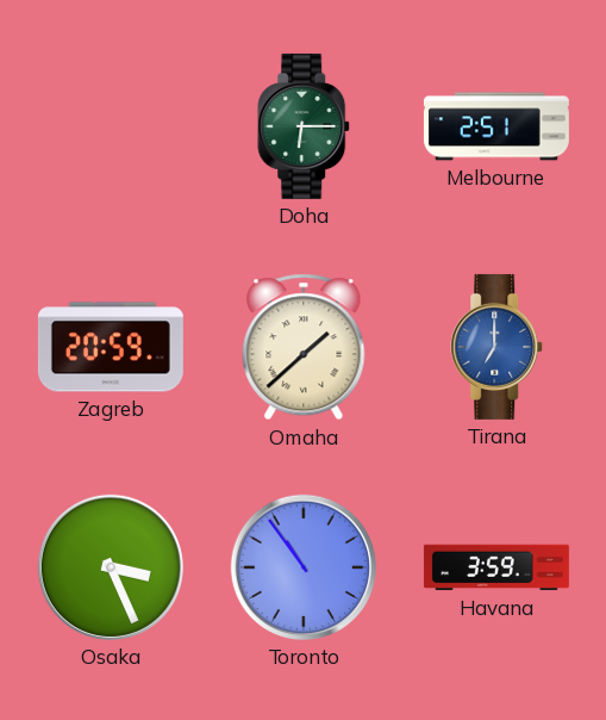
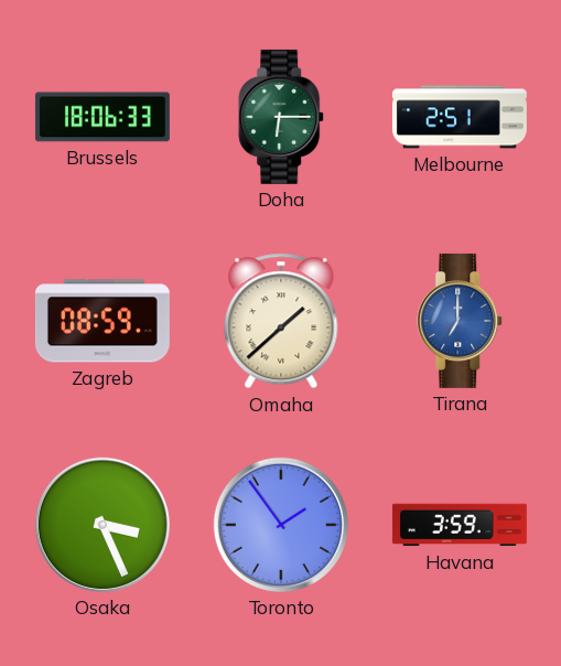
Brussels: none -> 18:06 (103, 117)
Zagreb: 20:59 -> 08:59 (103, 321)
Toronto: 10:54 -> 1:54 (281, 525)
